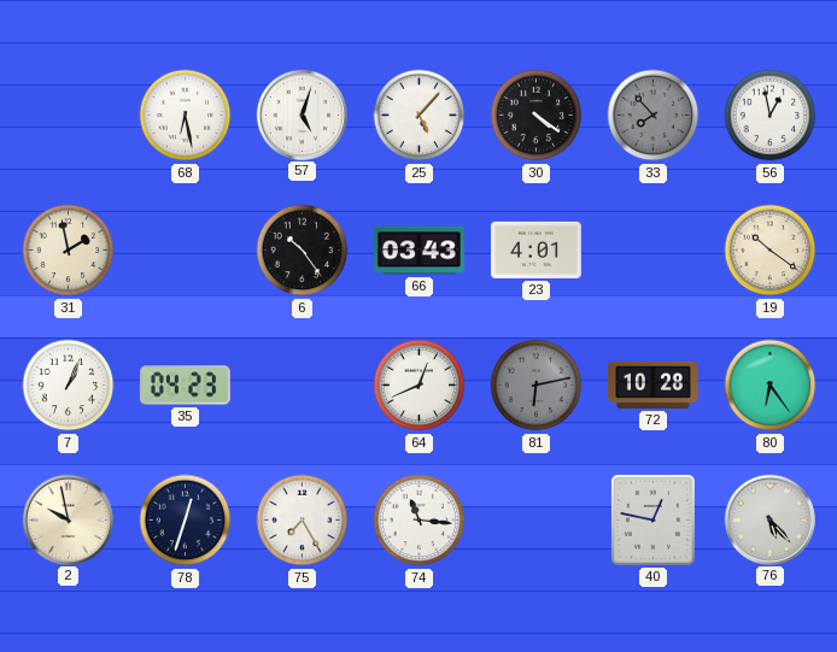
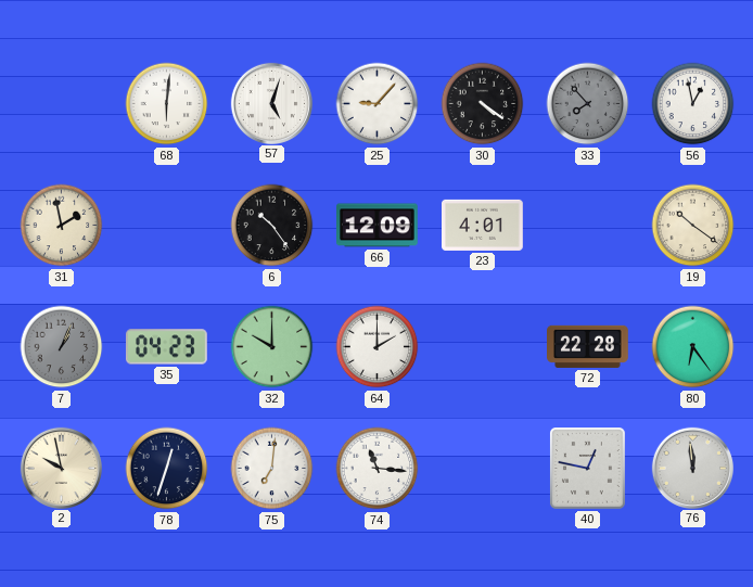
68: 6:28 -> 6:01 (167, 104)
25: 5:07 -> 9:07 (378, 104)
66: 03:43 -> 12:09 (378, 226)
7 dial: white -> grey (62, 347)
32: none -> 10:00 (272, 347)
64: 12:41 -> 2:00 (378, 347)
81: 6:13 -> none (537, 386)
72: 10:28 -> 22:28 (588, 346)
75: 7:25 -> 7:01 (272, 469)
76: 5:23 -> 11:59 (692, 468)
